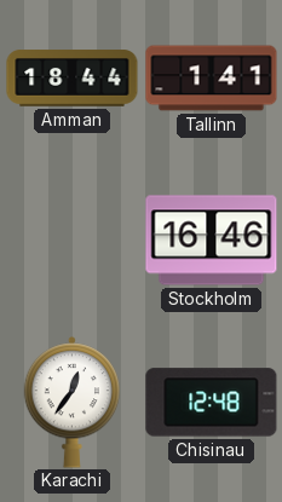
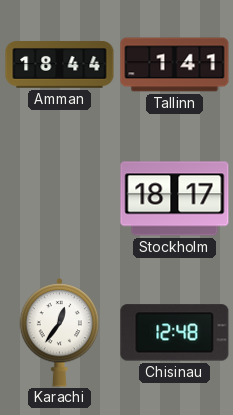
Stockholm: 16:46 -> 18:17 (175, 199)
